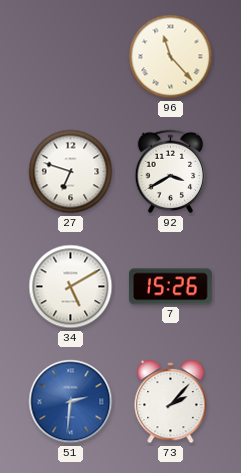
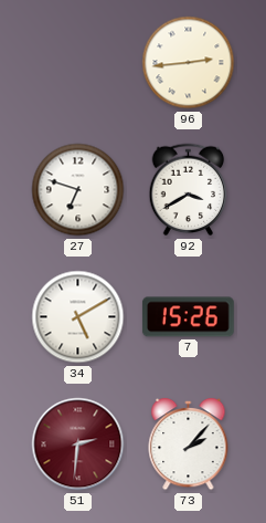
96: 11:23 -> 2:44 (189, 63)
51 dial: blue -> burgundy (78, 444)
